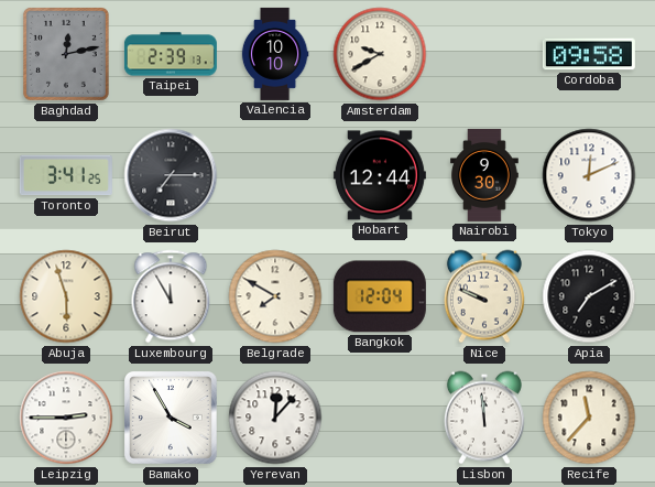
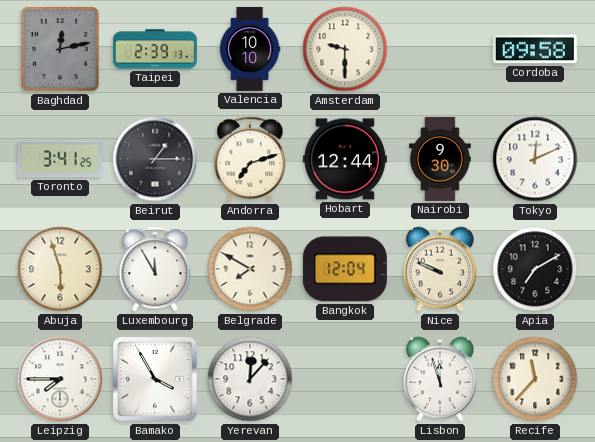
Amsterdam: 9:40 -> 9:30 (345, 49)
Beirut: 7:15 -> 1:15 (155, 159)
Andorra: none -> 7:12 (250, 159)
Leipzig: 2:45 -> 7:45 (60, 379)
Lisbon: 11:59 -> 11:57 (440, 379)
